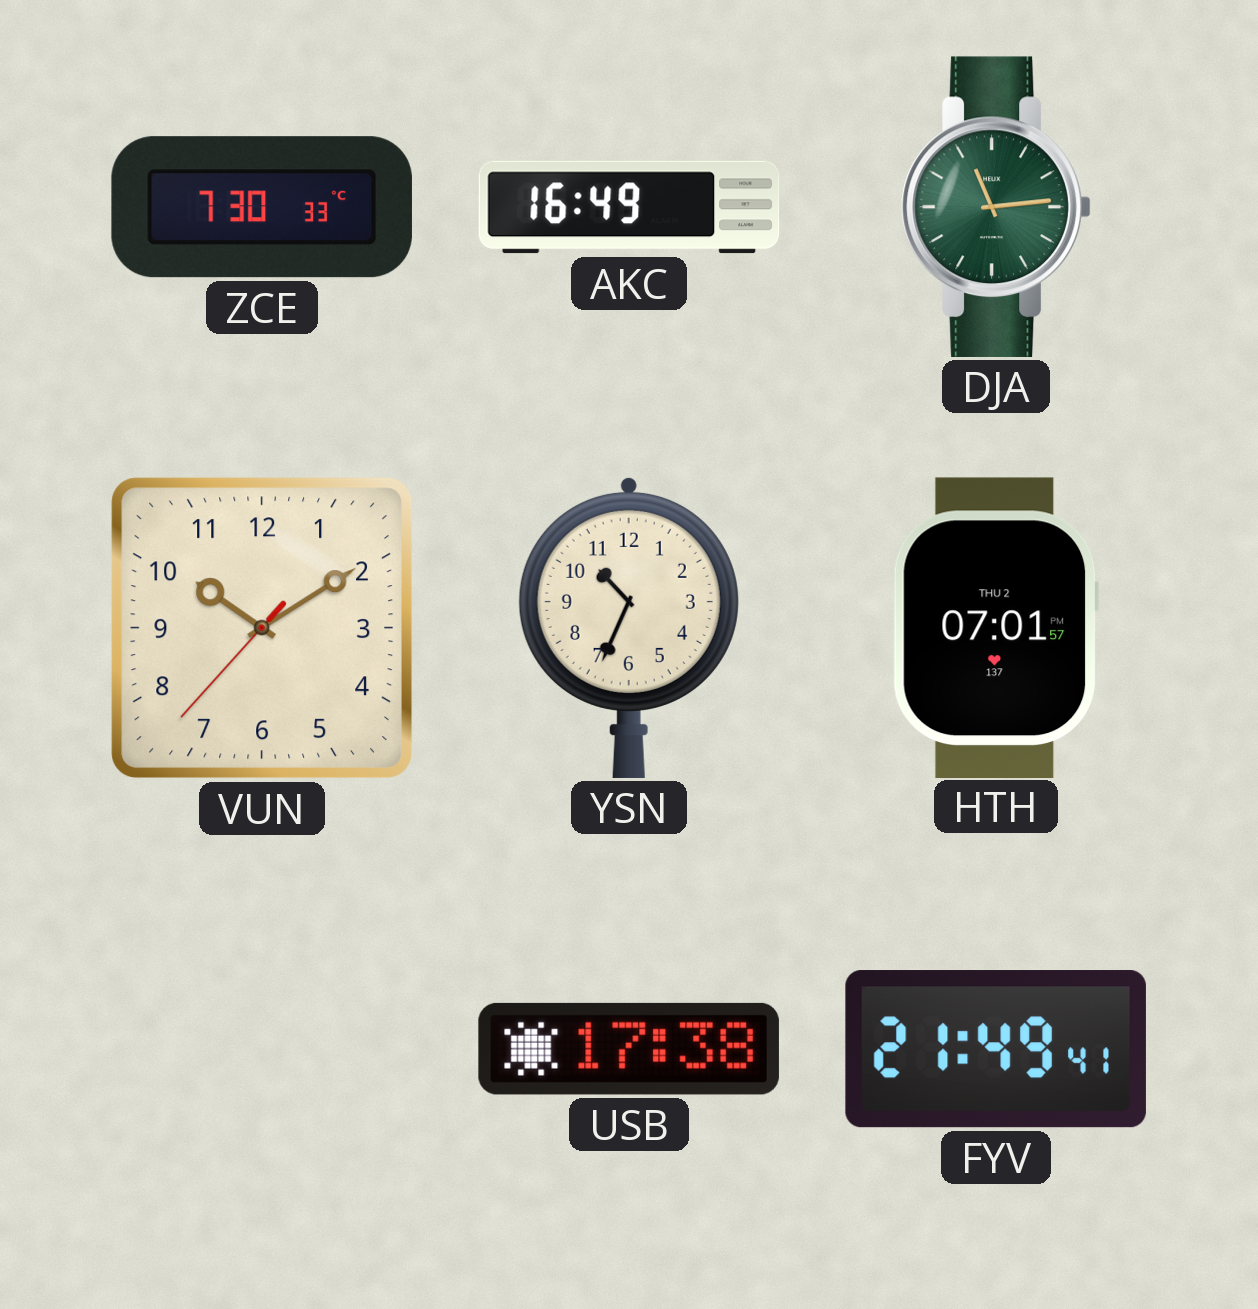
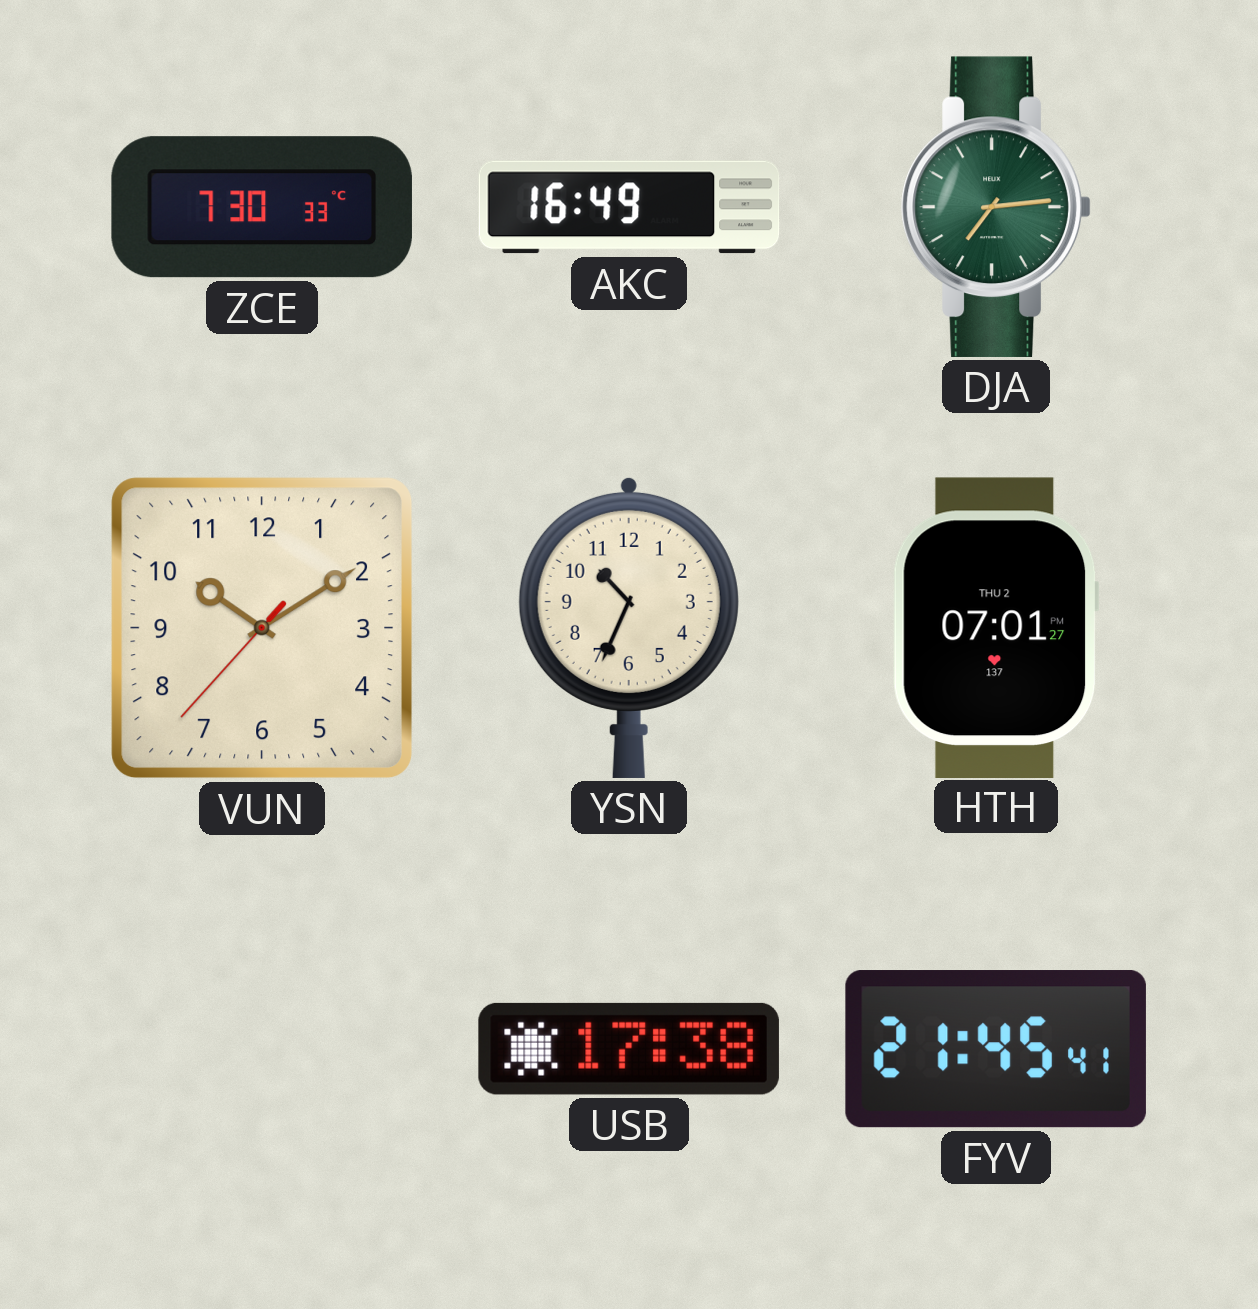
DJA: 11:14 -> 7:14 (996, 207)
HTH: 07:01:57 PM -> 07:01:27 PM (996, 627)
FYV: 21:49 -> 21:45 (996, 1049)
